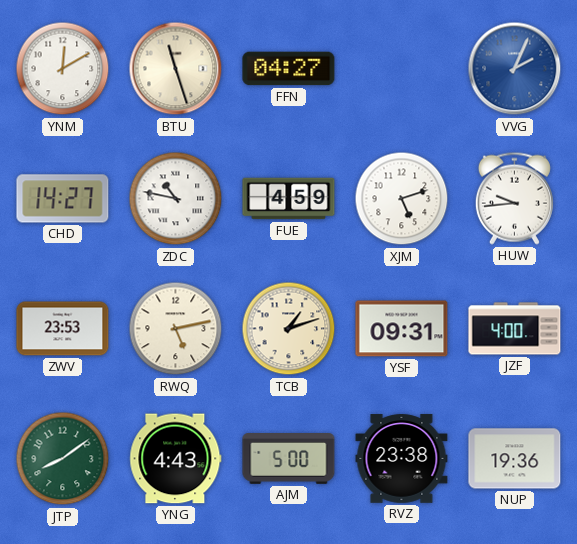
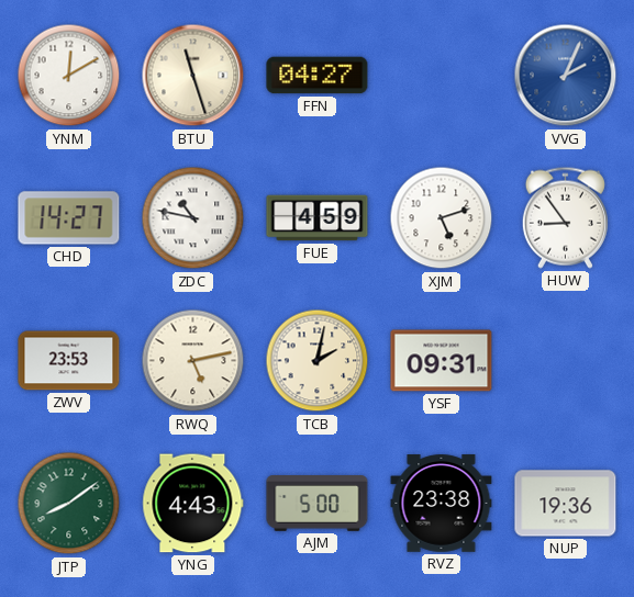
HUW: 9:44 -> 8:54 (565, 217)
TCB: 1:12 -> 2:02 (318, 361)
JZF: 4:00 -> none (515, 329)
